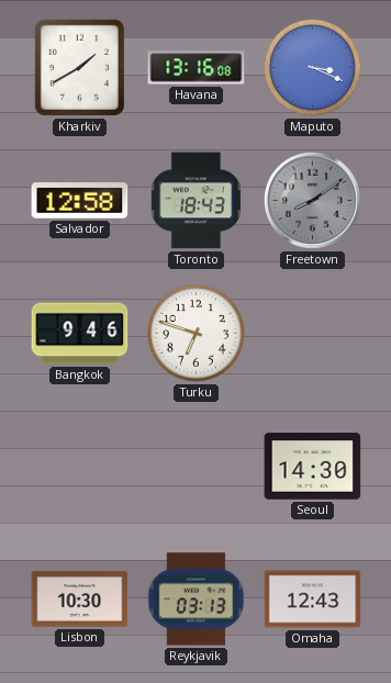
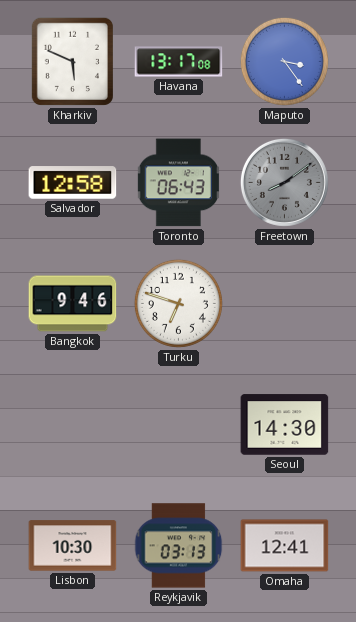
Kharkiv: 1:40 -> 5:49 (72, 61)
Havana: 13:16 -> 13:17 (179, 62)
Maputo: 3:19 -> 3:24 (284, 61)
Toronto: 18:43 -> 06:43 (178, 183)
Omaha: 12:43 -> 12:41 (285, 546)
